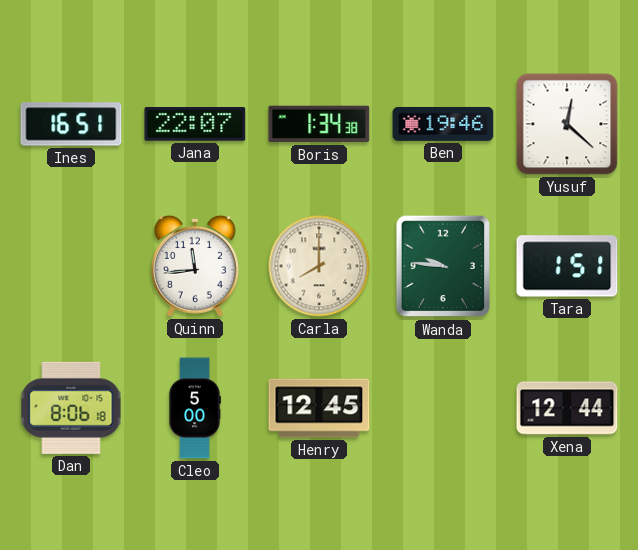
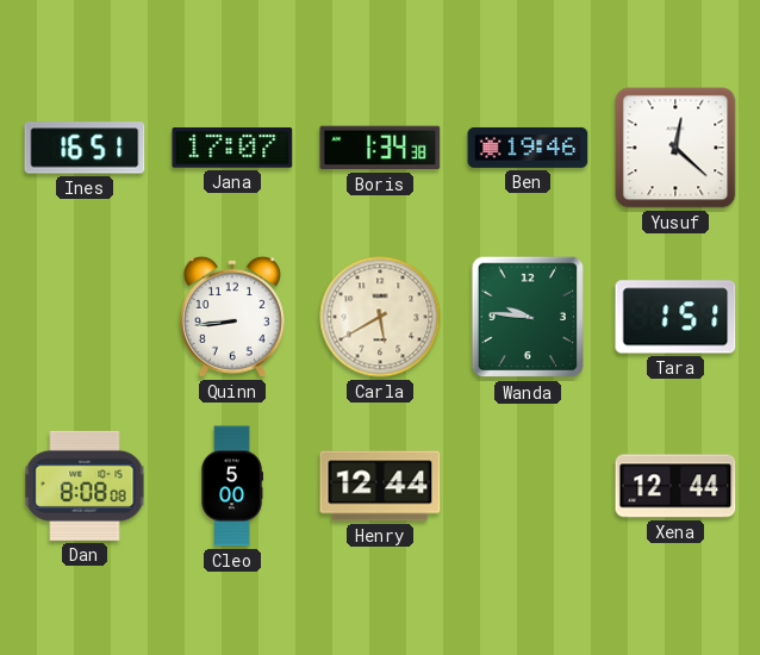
Jana: 22:07 -> 17:07 (232, 148)
Quinn: 11:44 -> 8:44 (232, 317)
Carla: 8:00 -> 5:40 (380, 317)
Dan: 8:06 -> 8:08 (85, 486)
Henry: 12:45 -> 12:44 (380, 486)
